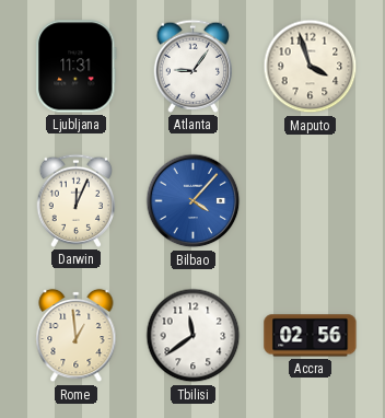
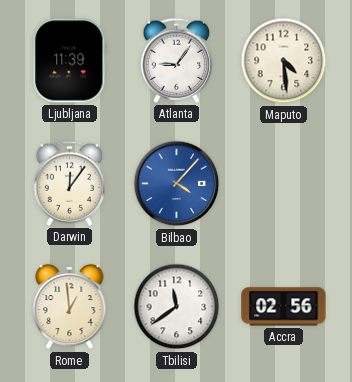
Ljubljana: 11:31 -> 11:39 (70, 61)
Maputo: 3:57 -> 4:29 (284, 61)
Darwin: 12:04 -> 12:06 (70, 183)
